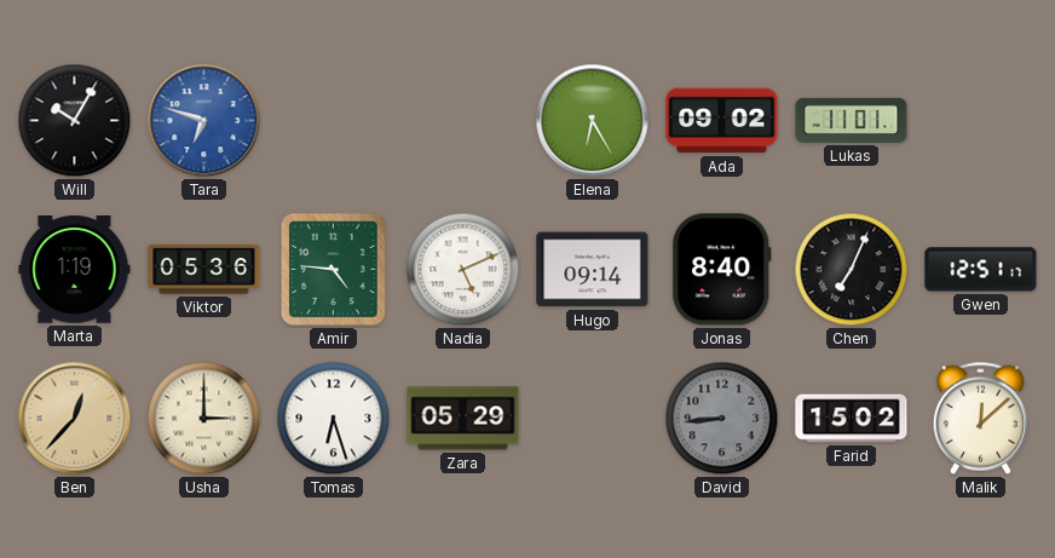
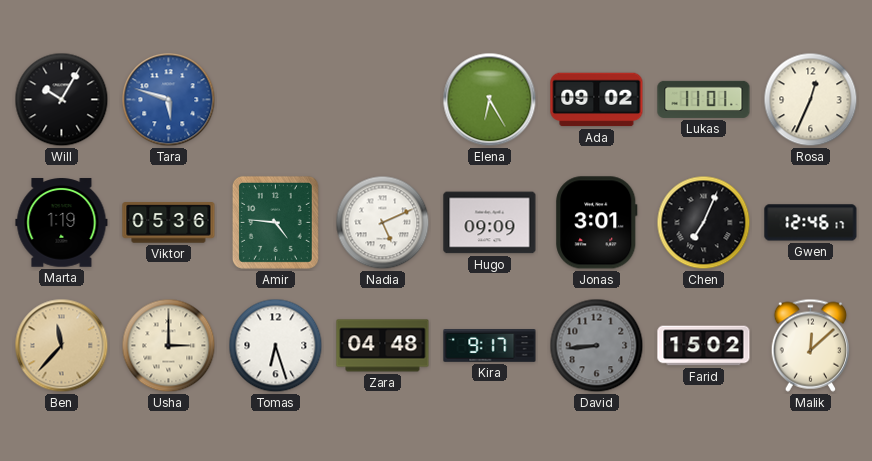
Tara: 6:48 -> 5:48 (169, 100)
Rosa: none -> 12:34 (811, 100)
Hugo: 09:14 -> 09:09 (490, 223)
Jonas: 8:40 -> 3:01 (597, 223)
Gwen: 12:51 -> 12:46 (811, 223)
Ben: 12:37 -> 11:37 (62, 346)
Zara: 05:29 -> 04:48 (383, 346)
Kira: none -> 9:17 (490, 346)
